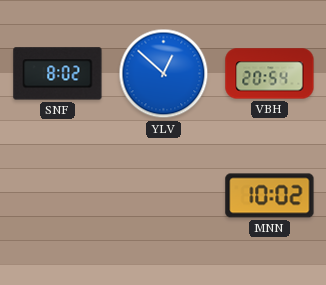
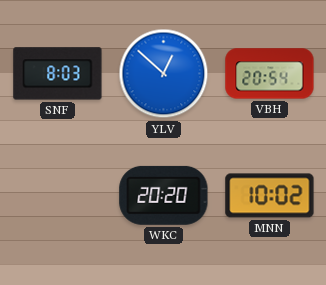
SNF: 8:02 -> 8:03 (58, 74)
WKC: none -> 20:20 (164, 195)
